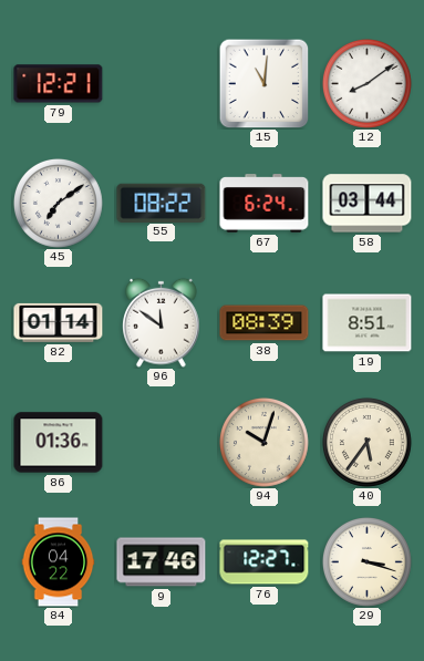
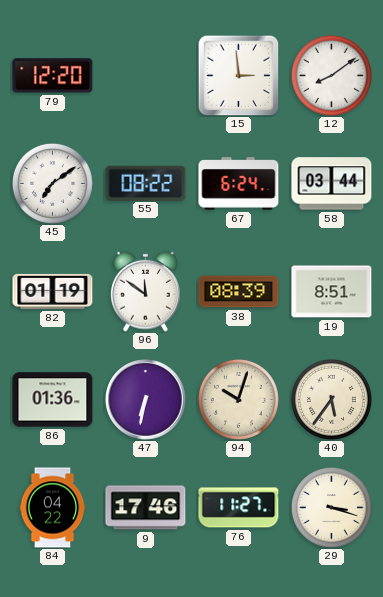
79: 12:21 -> 12:20 (53, 76)
15: 11:01 -> 2:59 (238, 75)
82: 01:14 -> 01:19 (53, 291)
47: none -> 6:32 (146, 400)
76: 12:27 -> 11:27 (239, 508)
